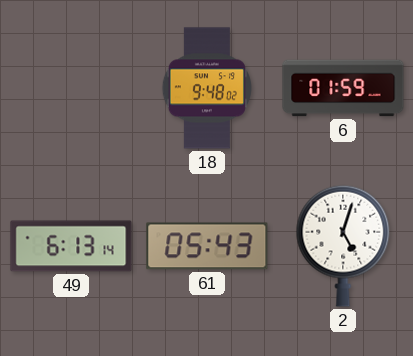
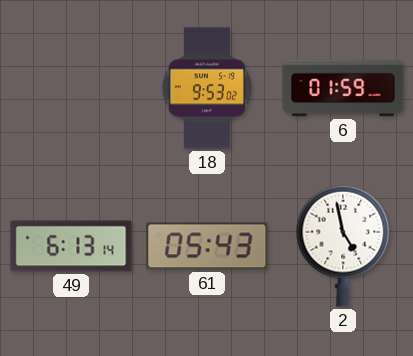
18: 9:48 -> 9:53 (207, 88)
2: 5:03 -> 4:58 (343, 246)
